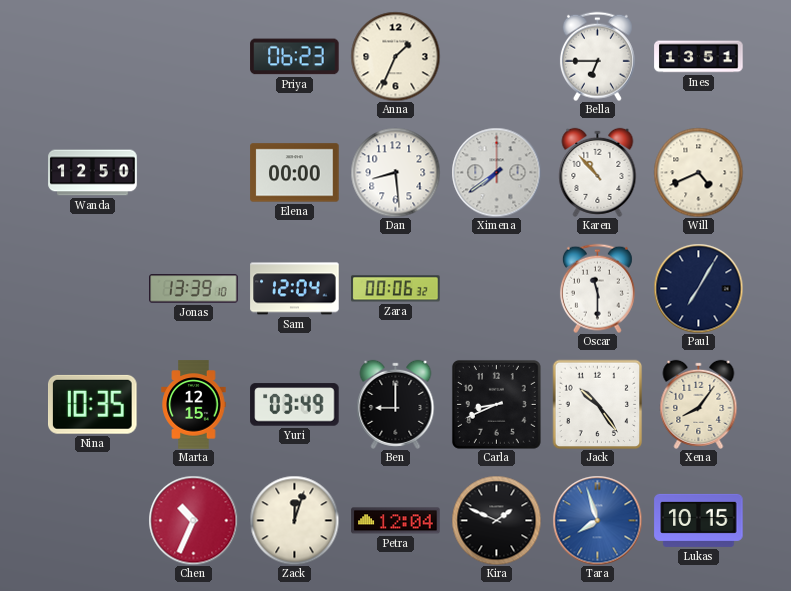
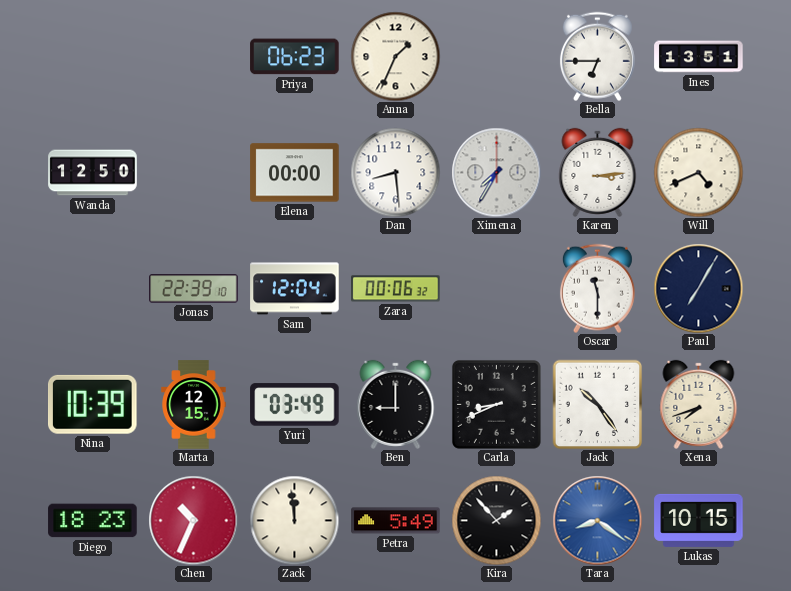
Ximena: 7:39 -> 7:35 (496, 172)
Karen: 10:53 -> 3:14 (598, 172)
Jonas: 13:39 -> 22:39 (194, 289)
Nina: 10:35 -> 10:39 (93, 404)
Xena: 8:06 -> 7:42 (699, 404)
Diego: none -> 18:23 (93, 521)
Zack: 12:03 -> 11:59 (294, 520)
Petra: 12:04 -> 5:49 (396, 521)
Kira: 1:49 -> 1:53 (496, 520)
Tara: 7:57 -> 8:21 (597, 520)
